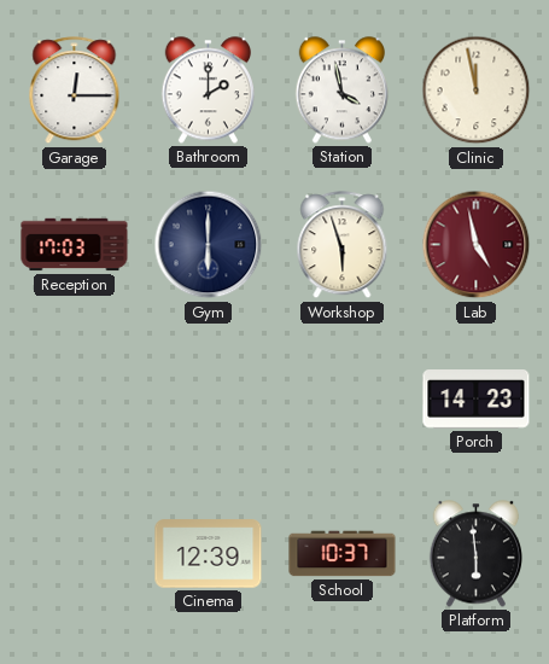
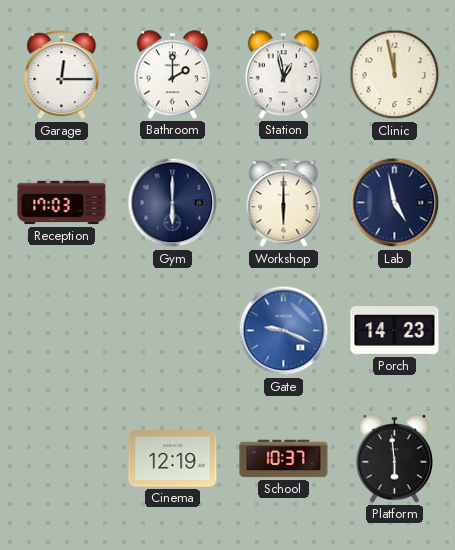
Station: 3:58 -> 12:58 (283, 75)
Workshop: 5:57 -> 6:00 (284, 203)
Lab dial: burgundy -> navy (395, 203)
Gate: none -> 9:19 (284, 331)
Cinema: 12:39 -> 12:19 (173, 459)
